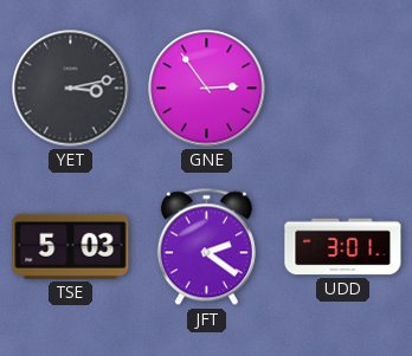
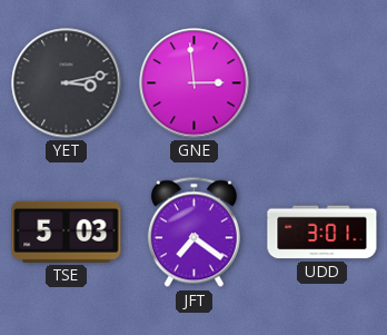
GNE: 2:54 -> 2:59 (195, 83)
JFT: 2:21 -> 7:21 (193, 233)
